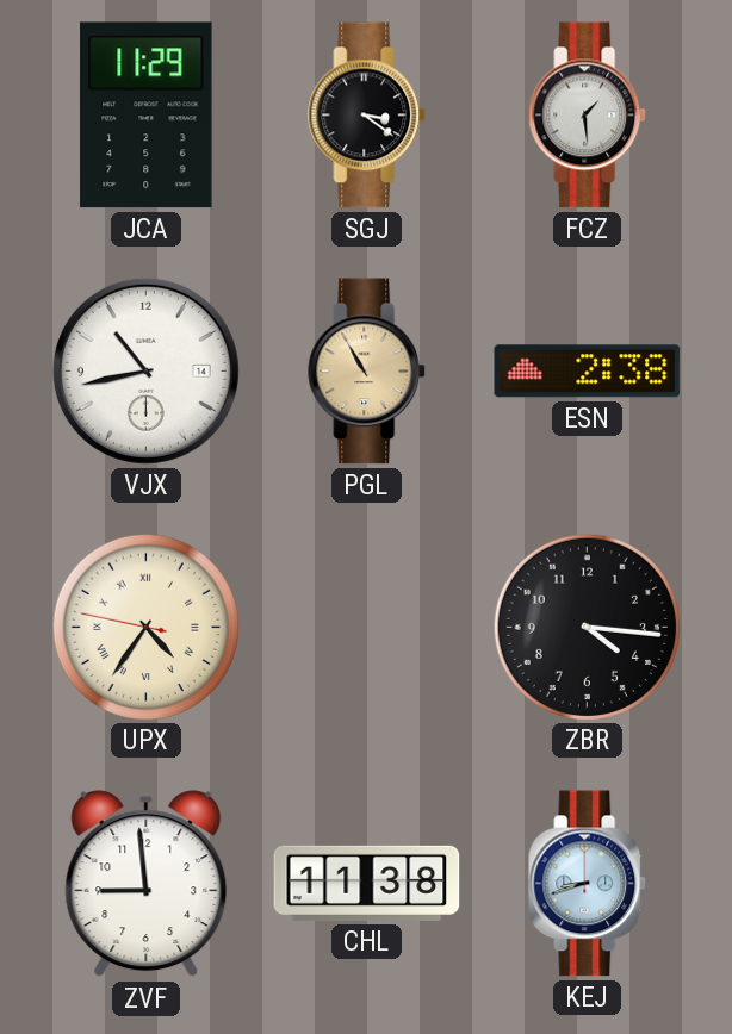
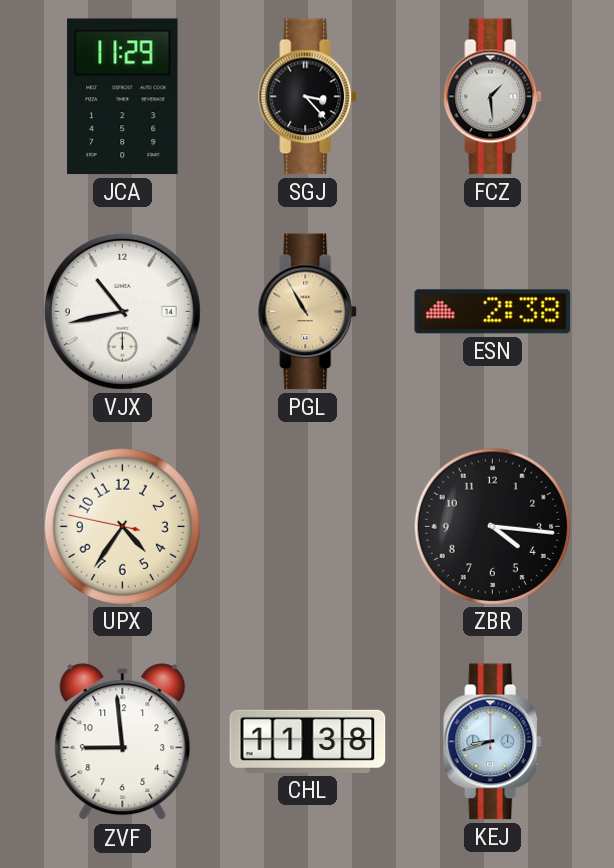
SGJ: 3:21 -> 3:23 (308, 97)
UPX numerals: Roman -> Arabic (122, 526)
